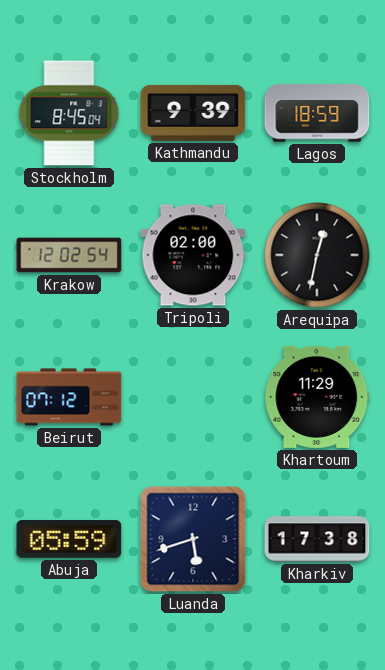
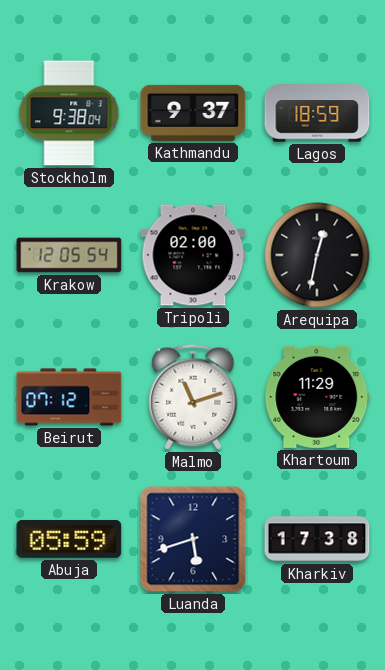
Stockholm: 8:45 -> 9:38 (69, 113)
Kathmandu: 9:39 -> 9:37 (193, 113)
Krakow: 12:02 -> 12:05 (69, 255)
Malmo: none -> 11:12 (193, 397)
